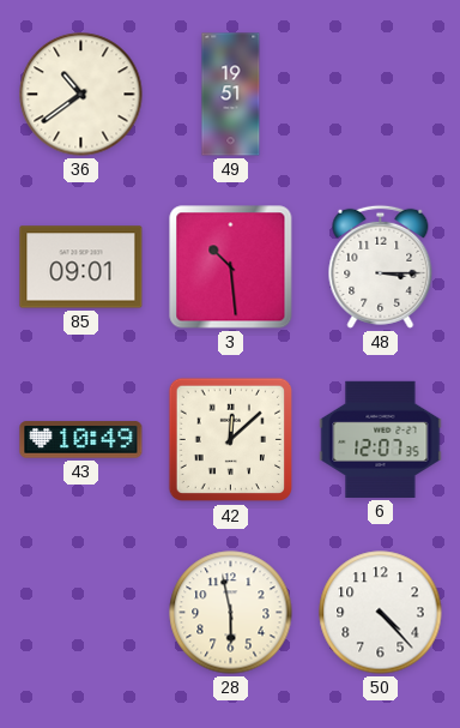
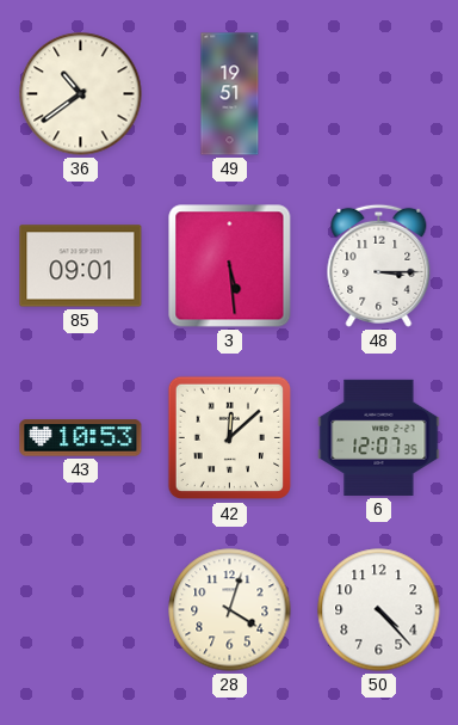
3: 10:29 -> 5:29 (230, 266)
43: 10:49 -> 10:53 (81, 438)
28: 5:58 -> 4:03 (230, 610)
